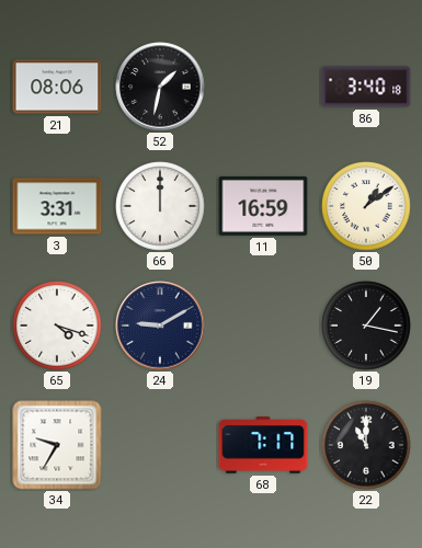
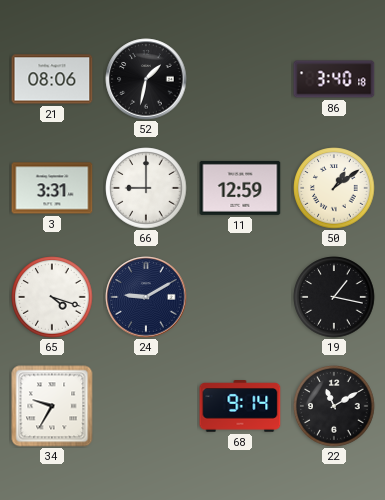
66: 12:00 -> 9:00 (146, 188)
11: 16:59 -> 12:59 (240, 188)
68: 7:17 -> 9:14 (240, 406)
22: 11:00 -> 11:10 (334, 406)
